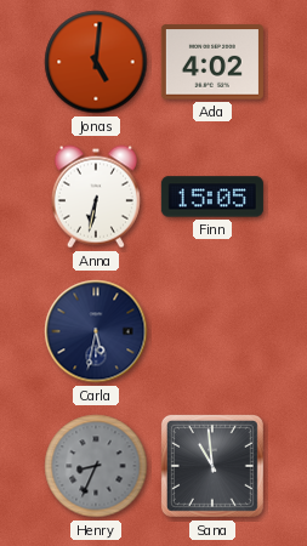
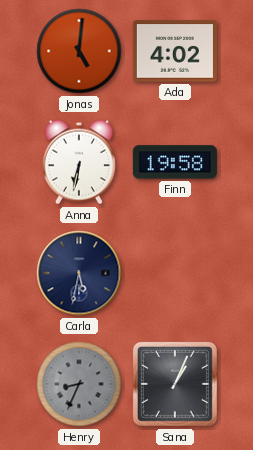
Finn: 15:05 -> 19:58 (175, 162)
Sana: 10:59 -> 1:04 (175, 384)
